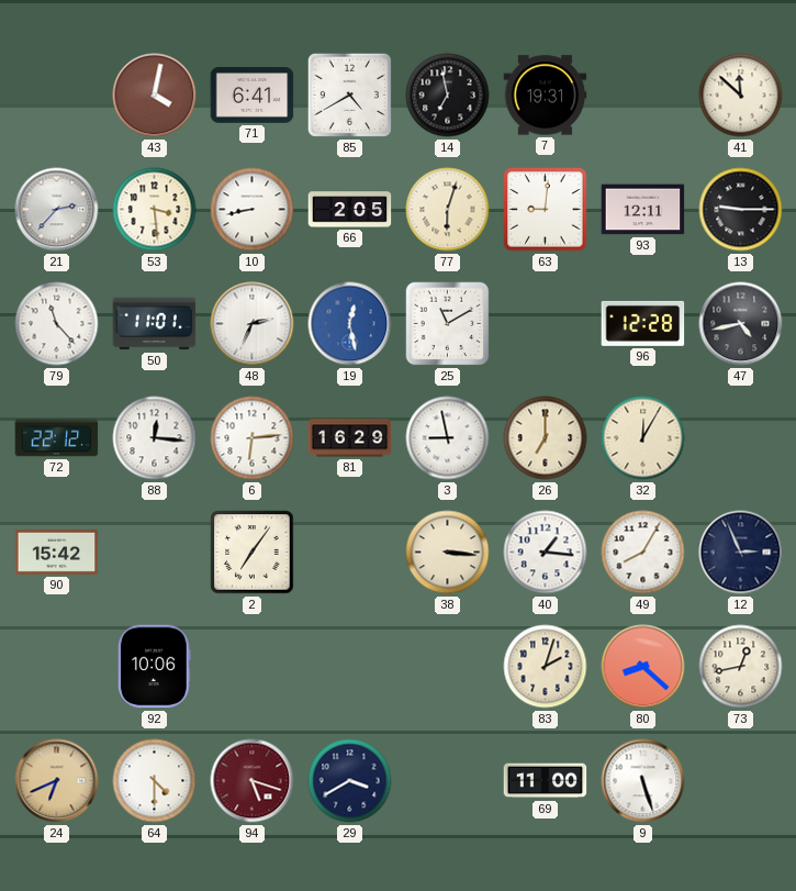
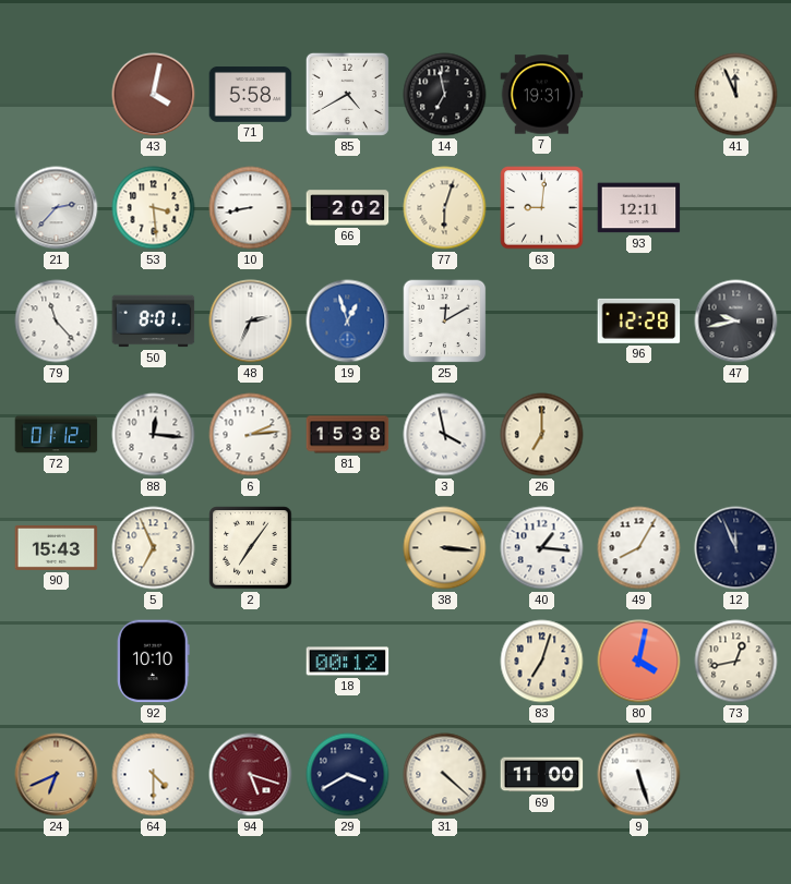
71: 6:41 -> 5:58 (251, 95)
41: 11:52 -> 11:56 (736, 95)
66: 2:05 -> 2:02 (348, 208)
13: 9:15 -> none (741, 210)
50: 11:01 -> 8:01 (154, 322)
19: 12:28 -> 12:57 (348, 322)
25: 11:10 -> 12:10 (445, 322)
47: 4:43 -> 9:43 (736, 322)
72: 22:12 -> 01:12 (57, 435)
6: 6:14 -> 2:14 (251, 435)
81: 16:29 -> 15:38 (348, 435)
3: 8:58 -> 3:58 (445, 435)
32: 12:05 -> none (643, 438)
90: 15:42 -> 15:43 (57, 547)
5: none -> 6:56 (154, 548)
12: 2:56 -> 11:56 (736, 548)
92: 10:06 -> 10:10 (154, 662)
18: none -> 00:12 (348, 662)
83: 2:03 -> 7:03 (542, 662)
80: 8:22 -> 4:02 (639, 662)
31: none -> 4:22 (445, 775)
